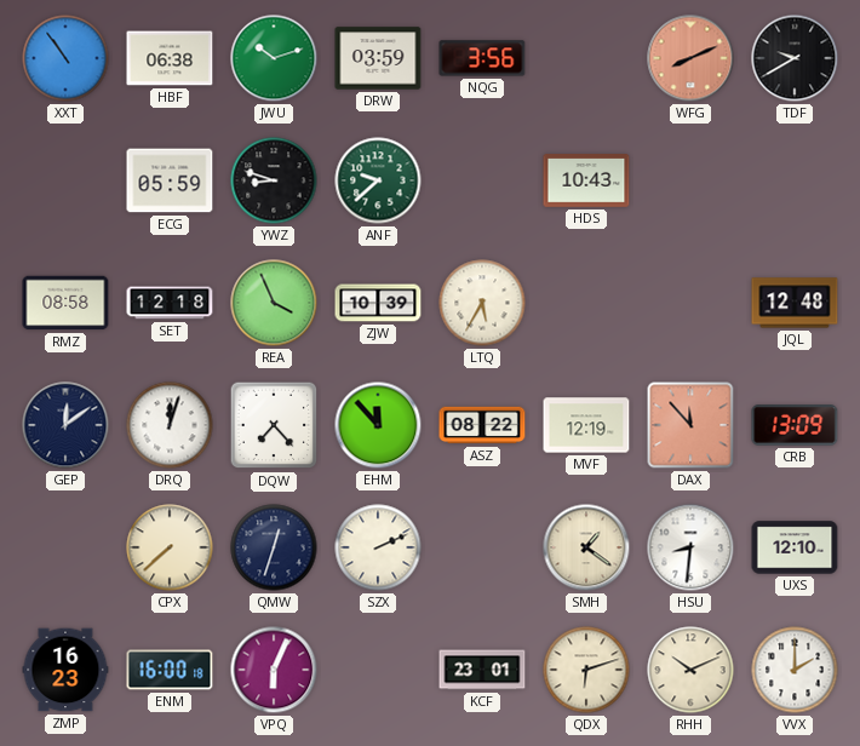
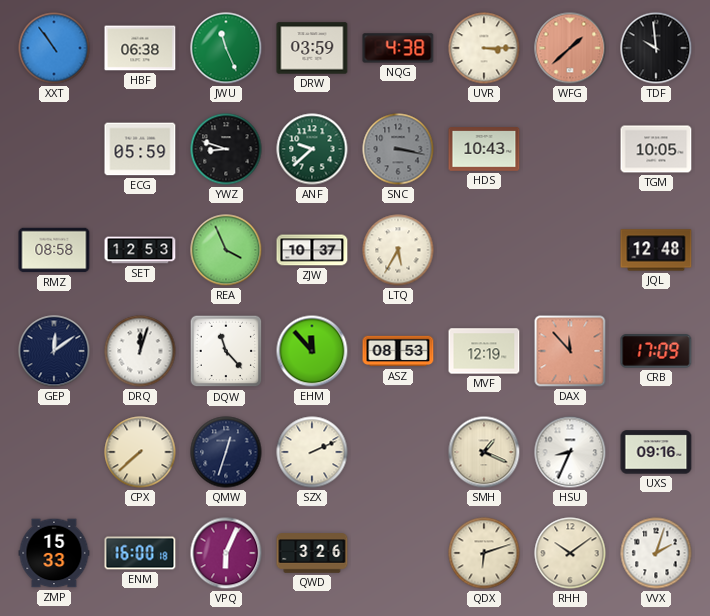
JWU: 10:12 -> 11:26 (226, 48)
NQG: 3:56 -> 4:38 (398, 48)
UVR: none -> 3:15 (484, 48)
WFG: 8:11 -> 1:38 (570, 48)
TDF: 9:40 -> 9:59 (656, 48)
SNC: none -> 3:17 (398, 149)
TGM: none -> 10:05 (656, 149)
SET: 12:18 -> 12:53 (140, 250)
ZJW: 10:39 -> 10:37 (312, 250)
DQW: 7:23 -> 11:23 (226, 351)
ASZ: 08:22 -> 08:53 (398, 351)
CRB: 13:09 -> 17:09 (656, 351)
SMH: 1:21 -> 1:19 (484, 452)
HSU: 8:31 -> 8:34 (570, 452)
UXS: 12:10 -> 09:16 (656, 452)
ZMP: 16:23 -> 15:33 (54, 553)
QWD: none -> 3:26 (312, 553)
KCF: 23:01 -> none (482, 670)
RHH: 10:11 -> 10:09 (570, 553)
VVX: 2:00 -> 2:03 (656, 553)
